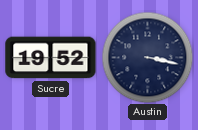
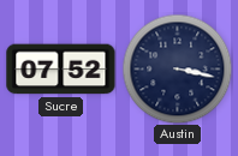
Sucre: 19:52 -> 07:52 (61, 70)
